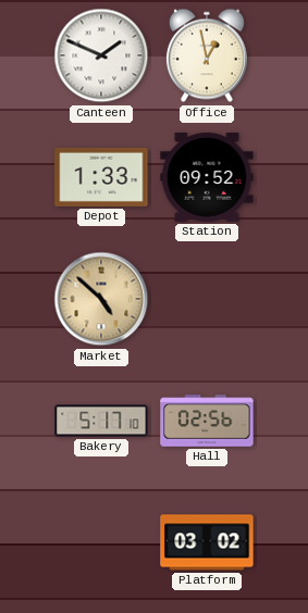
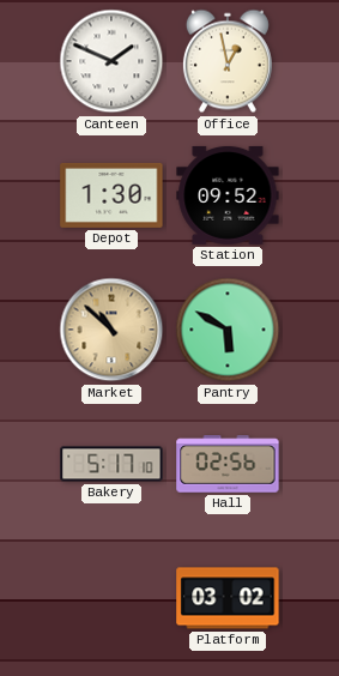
Depot: 1:33 -> 1:30 (111, 195)
Market: 4:52 -> 10:52 (111, 330)
Pantry: none -> 5:50 (228, 330)
